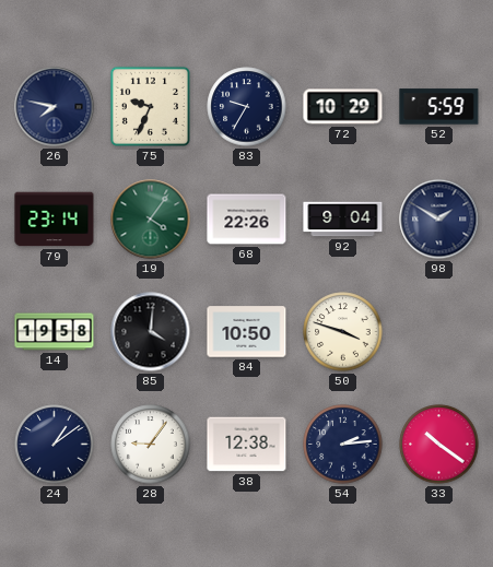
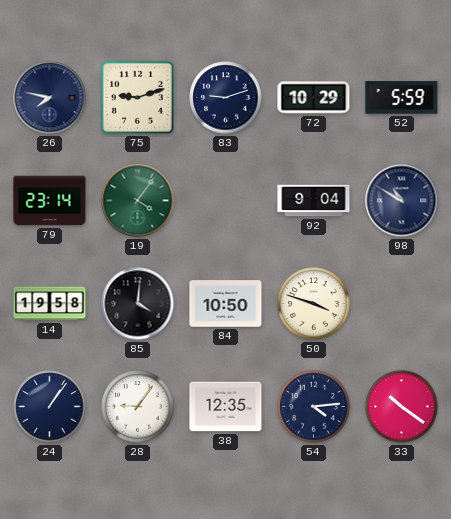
75: 9:34 -> 9:12 (137, 97)
83: 9:35 -> 9:12 (226, 98)
68: 22:26 -> none (247, 220)
98: 1:50 -> 10:50 (402, 201)
24: 1:09 -> 1:06 (50, 407)
38: 12:38 -> 12:35 (226, 407)
54: 2:14 -> 4:14 (314, 407)
